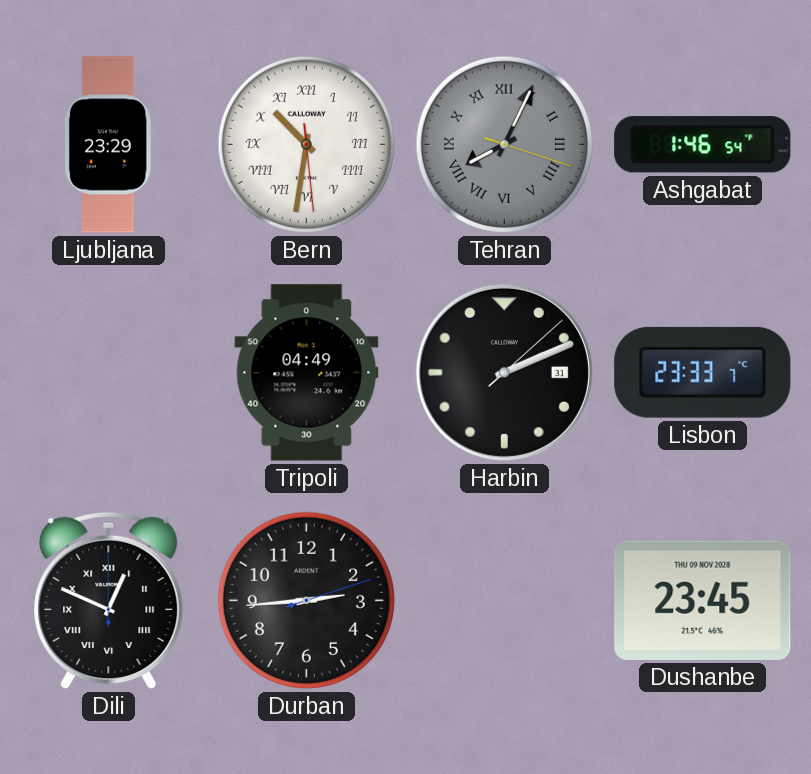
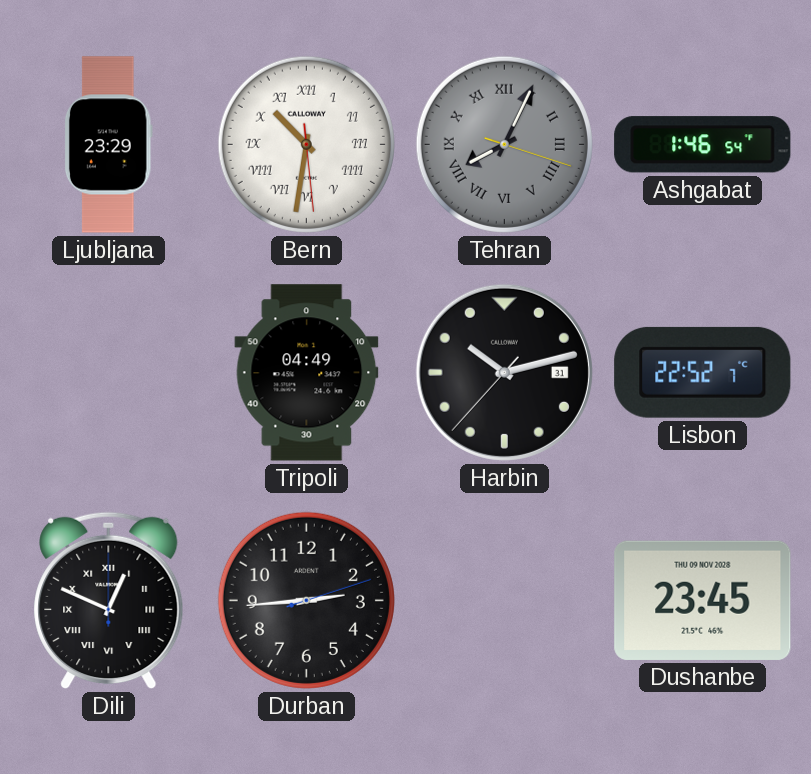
Harbin: 2:11 -> 10:12 (504, 372)
Lisbon: 23:33 -> 22:52 (703, 372)
